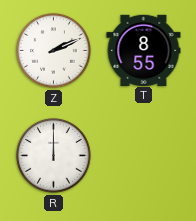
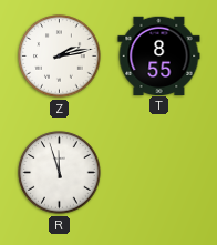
Z: 2:11 -> 2:13 (60, 57)
R: 12:00 -> 11:57 (60, 173)
